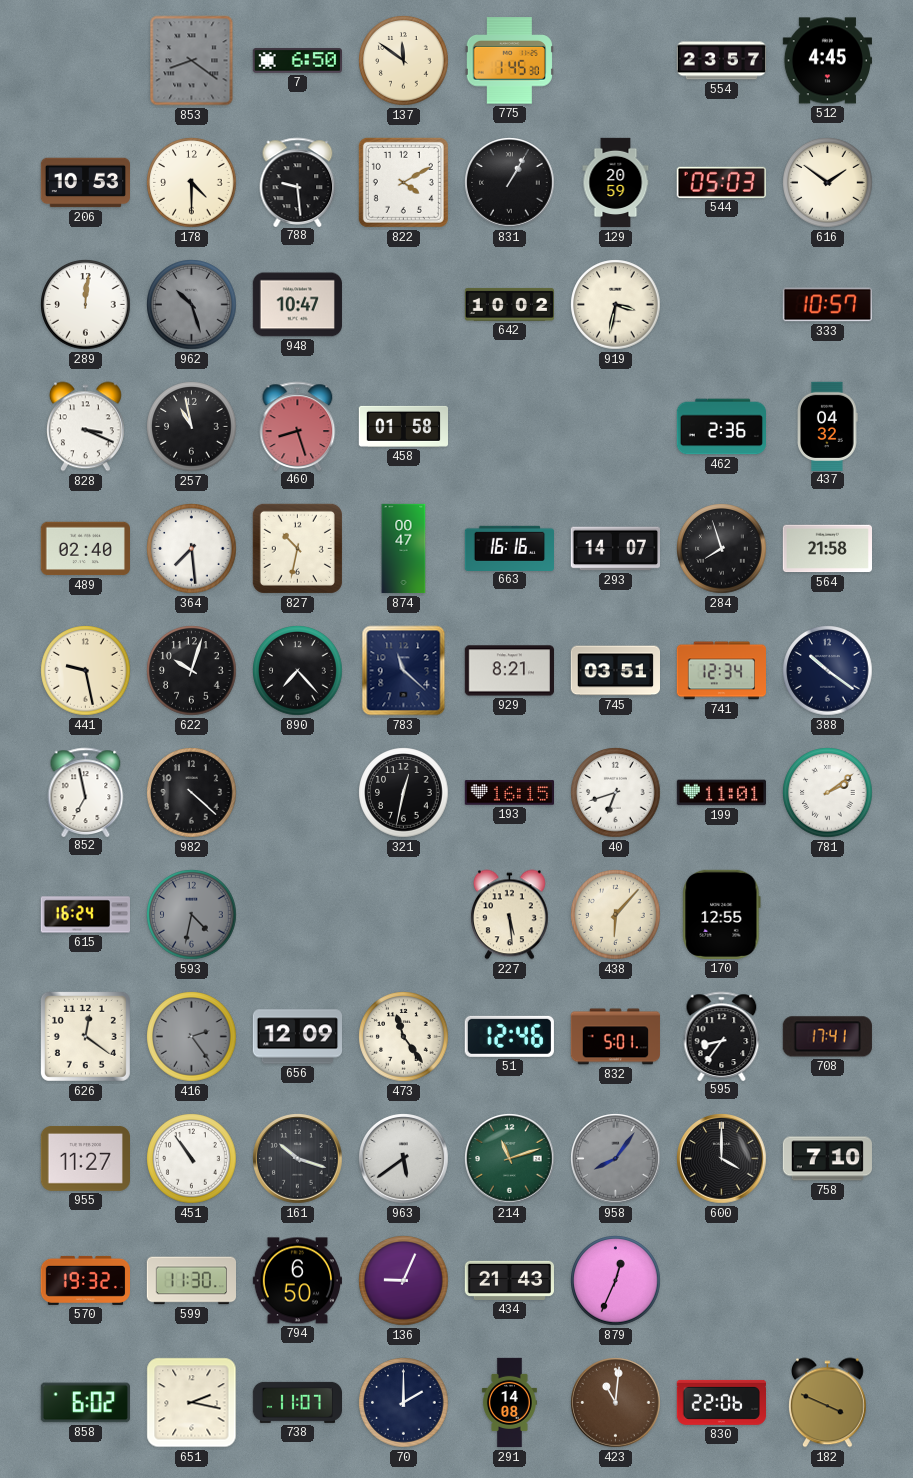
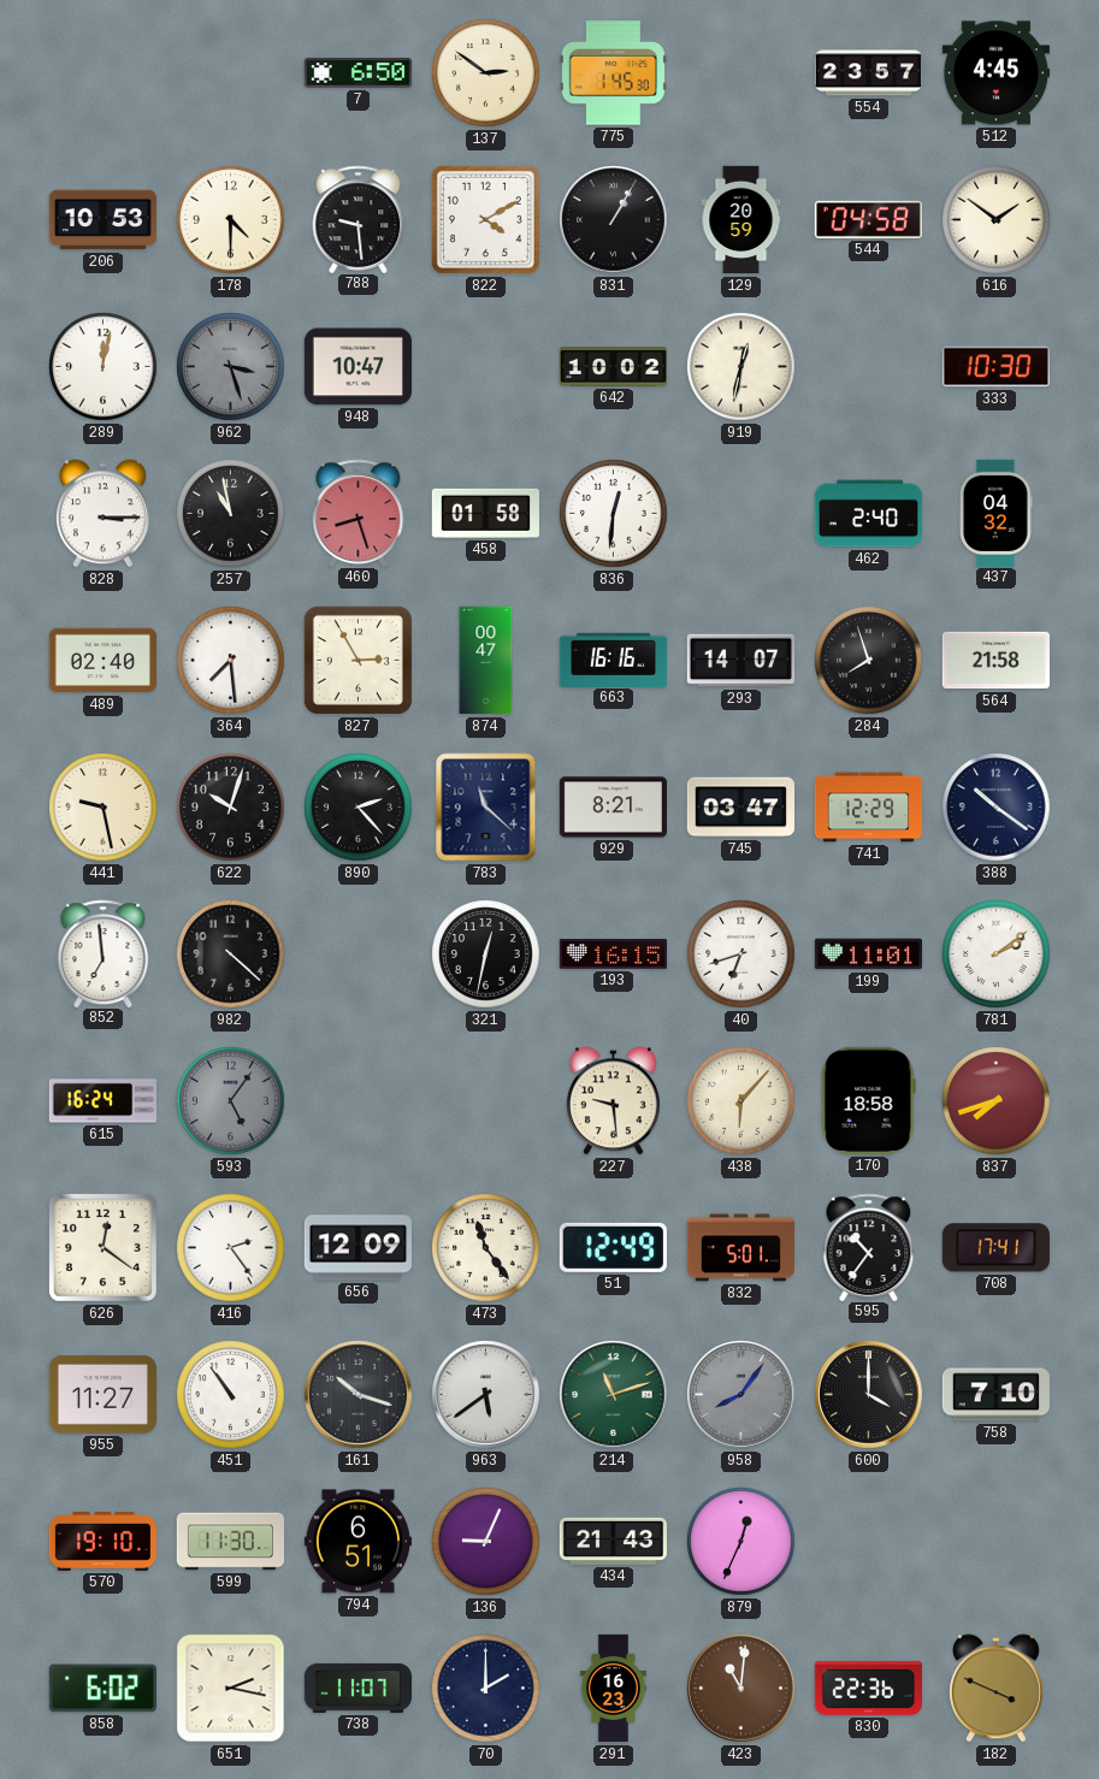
853: 8:21 -> none (192, 61)
137: 11:51 -> 2:51 (486, 73)
544: 05:03 -> 04:58 (868, 219)
289: 12:01 -> 12:02 (104, 367)
962: 10:27 -> 3:27 (231, 367)
919: 3:32 -> 12:32 (741, 367)
333: 10:57 -> 10:30 (995, 367)
828: 3:19 -> 3:15 (102, 514)
836: none -> 12:31 (614, 514)
462: 2:36 -> 2:40 (868, 514)
827: 10:32 -> 2:55 (358, 660)
890: 7:23 -> 2:23 (359, 808)
745: 03:51 -> 03:47 (740, 808)
741: 12:34 -> 12:29 (868, 808)
852: 6:58 -> 6:59 (104, 953)
593: 4:32 -> 5:06 (231, 1101)
227: 5:29 -> 9:29 (613, 1101)
170: 12:55 -> 18:58 (869, 1100)
837: none -> 7:42 (997, 1101)
416 dial: grey -> white (231, 1248)
51: 12:46 -> 12:49 (613, 1247)
595: 8:36 -> 10:36 (869, 1247)
570: 19:32 -> 19:10 (102, 1541)
794: 6:50 -> 6:51 (358, 1542)
291: 14:08 -> 16:23 (613, 1689)
830: 22:06 -> 22:36 (868, 1688)
